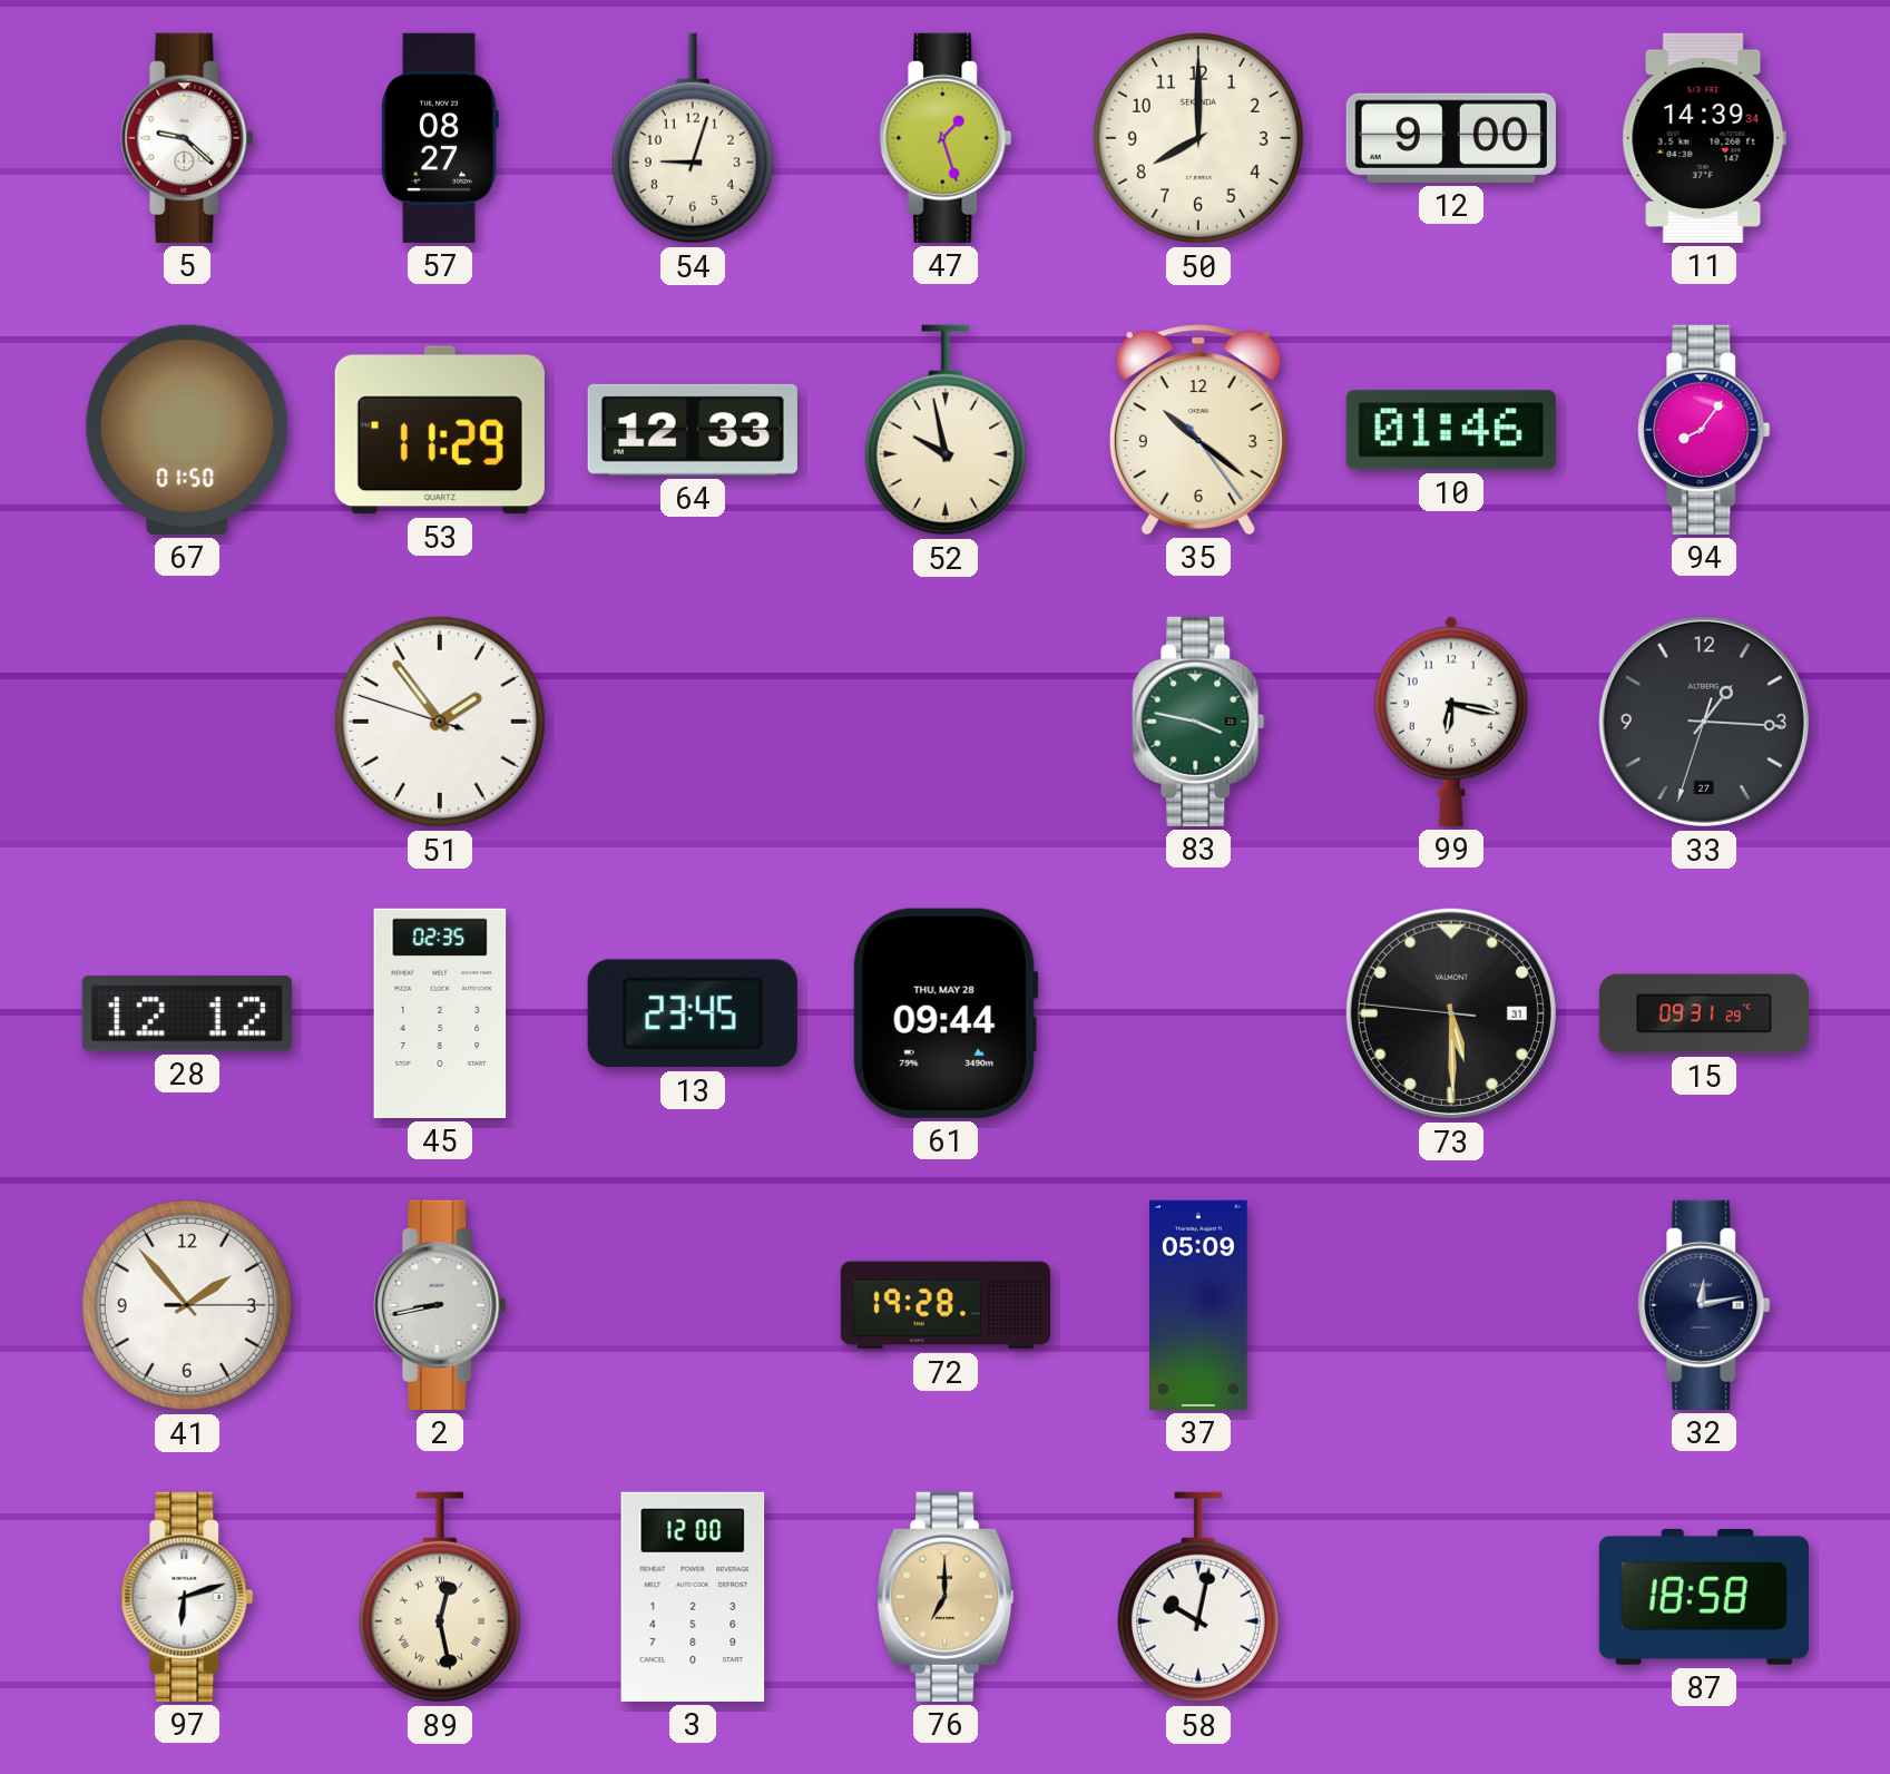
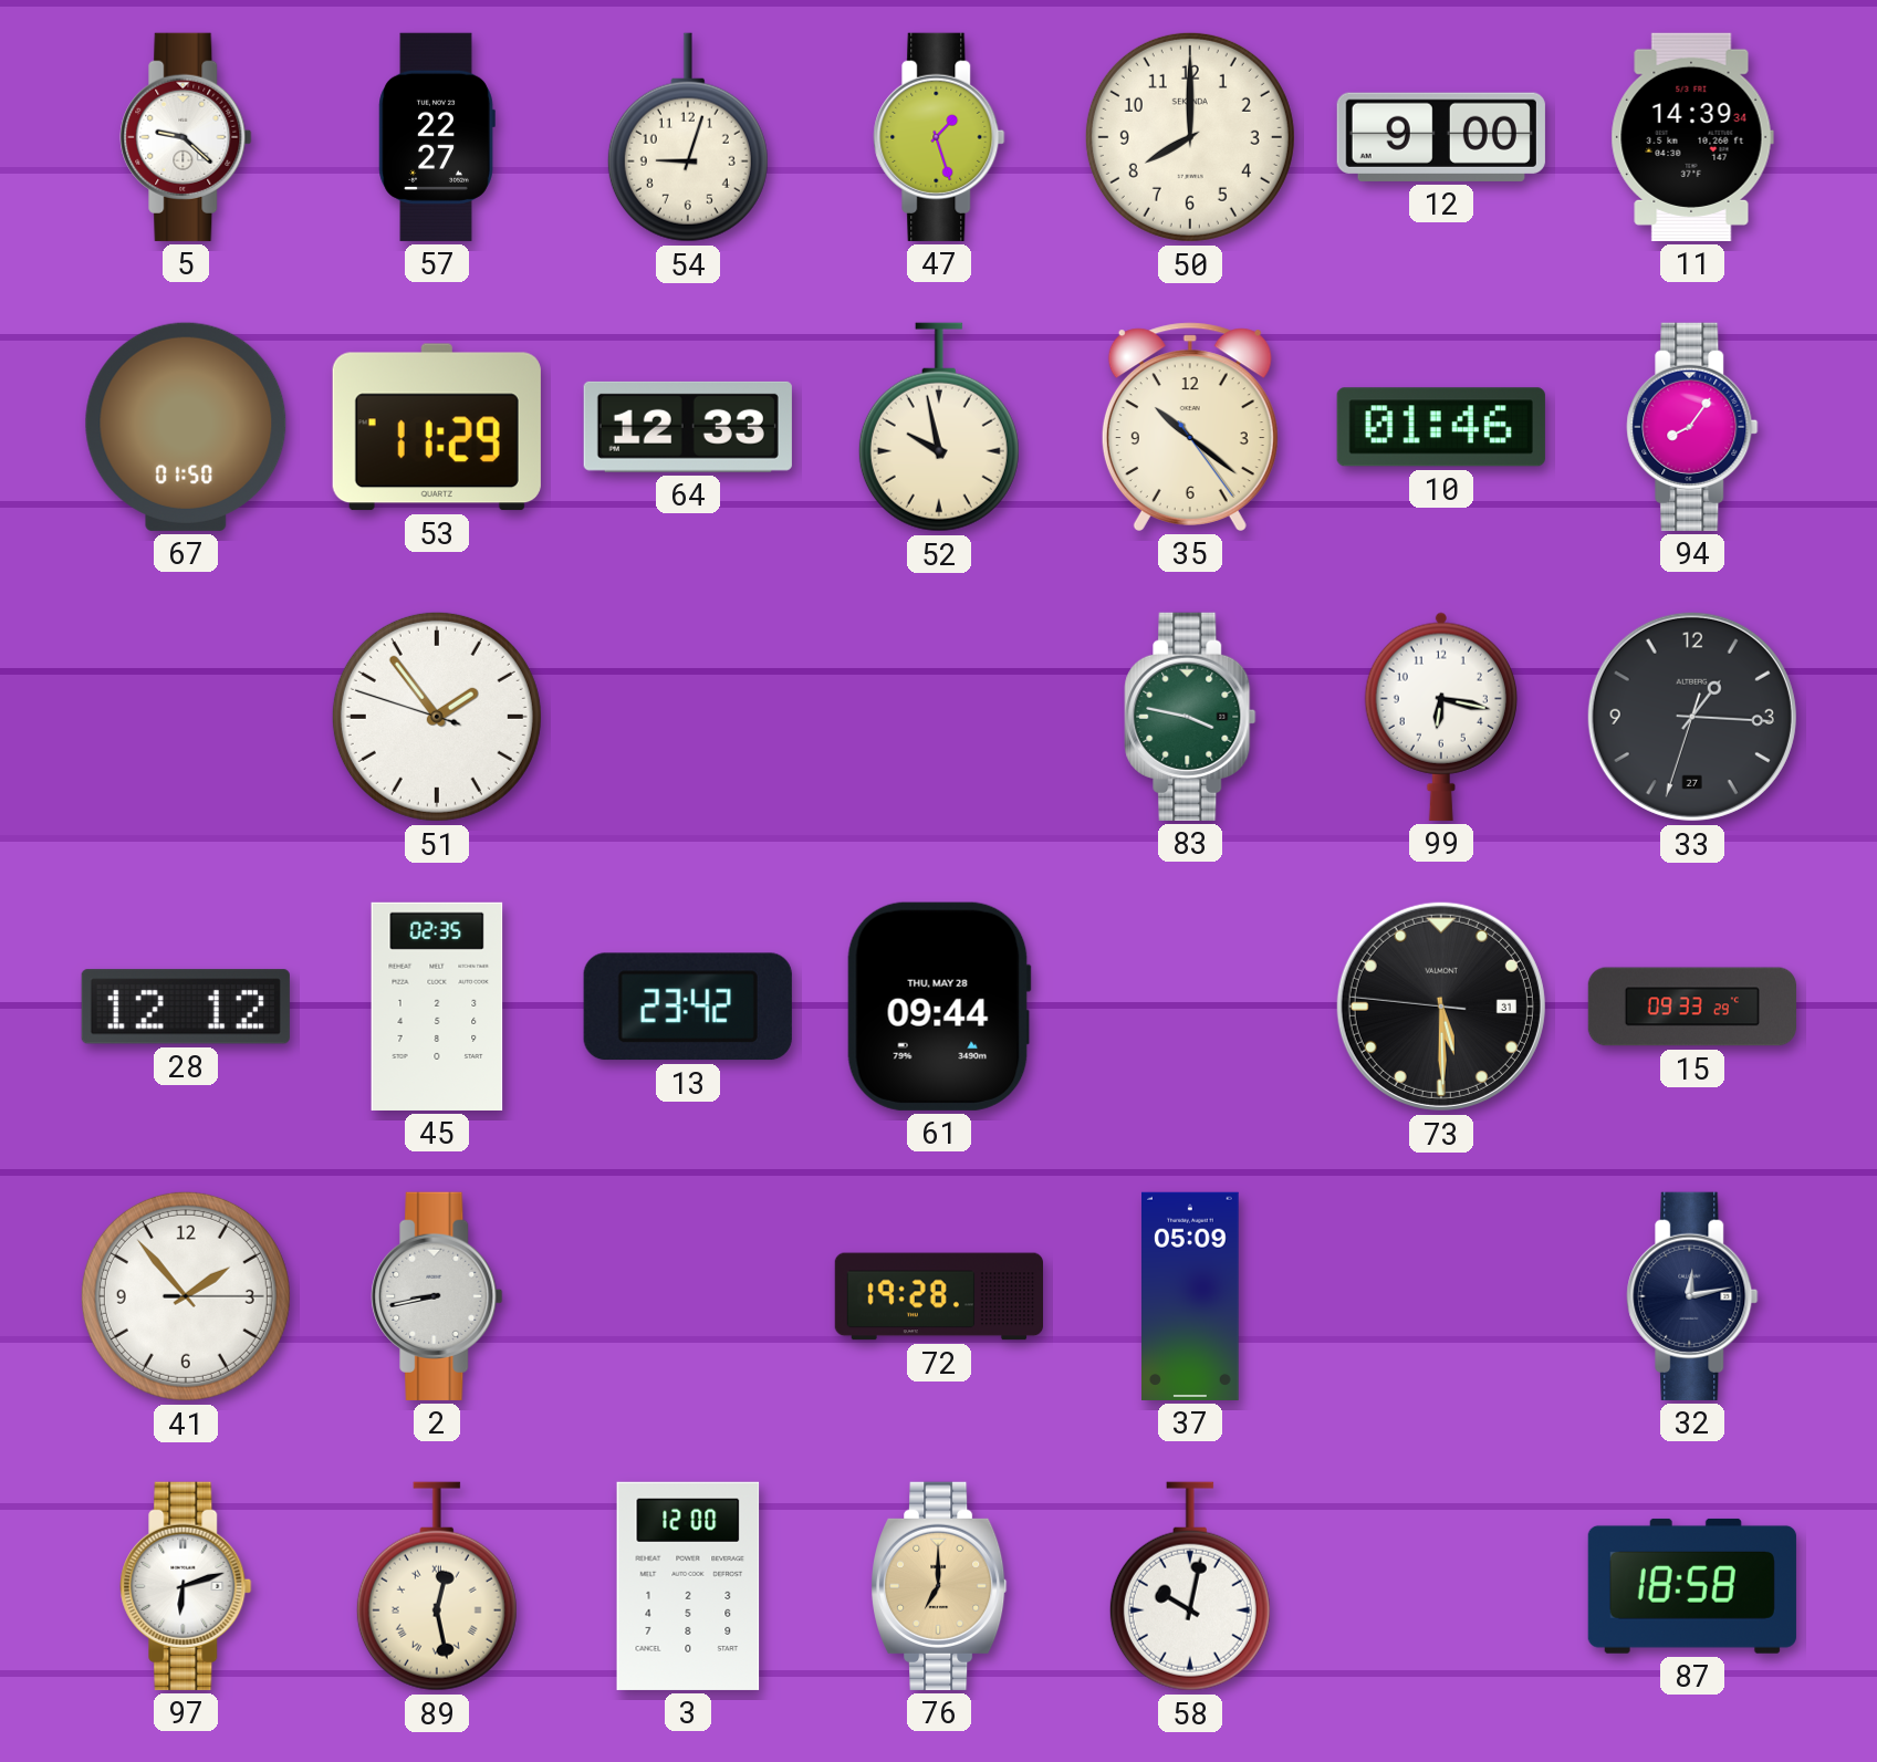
57: 08:27 -> 22:27 (437, 137)
13: 23:45 -> 23:42 (688, 1007)
15: 09:31 -> 09:33 (1692, 1007)
